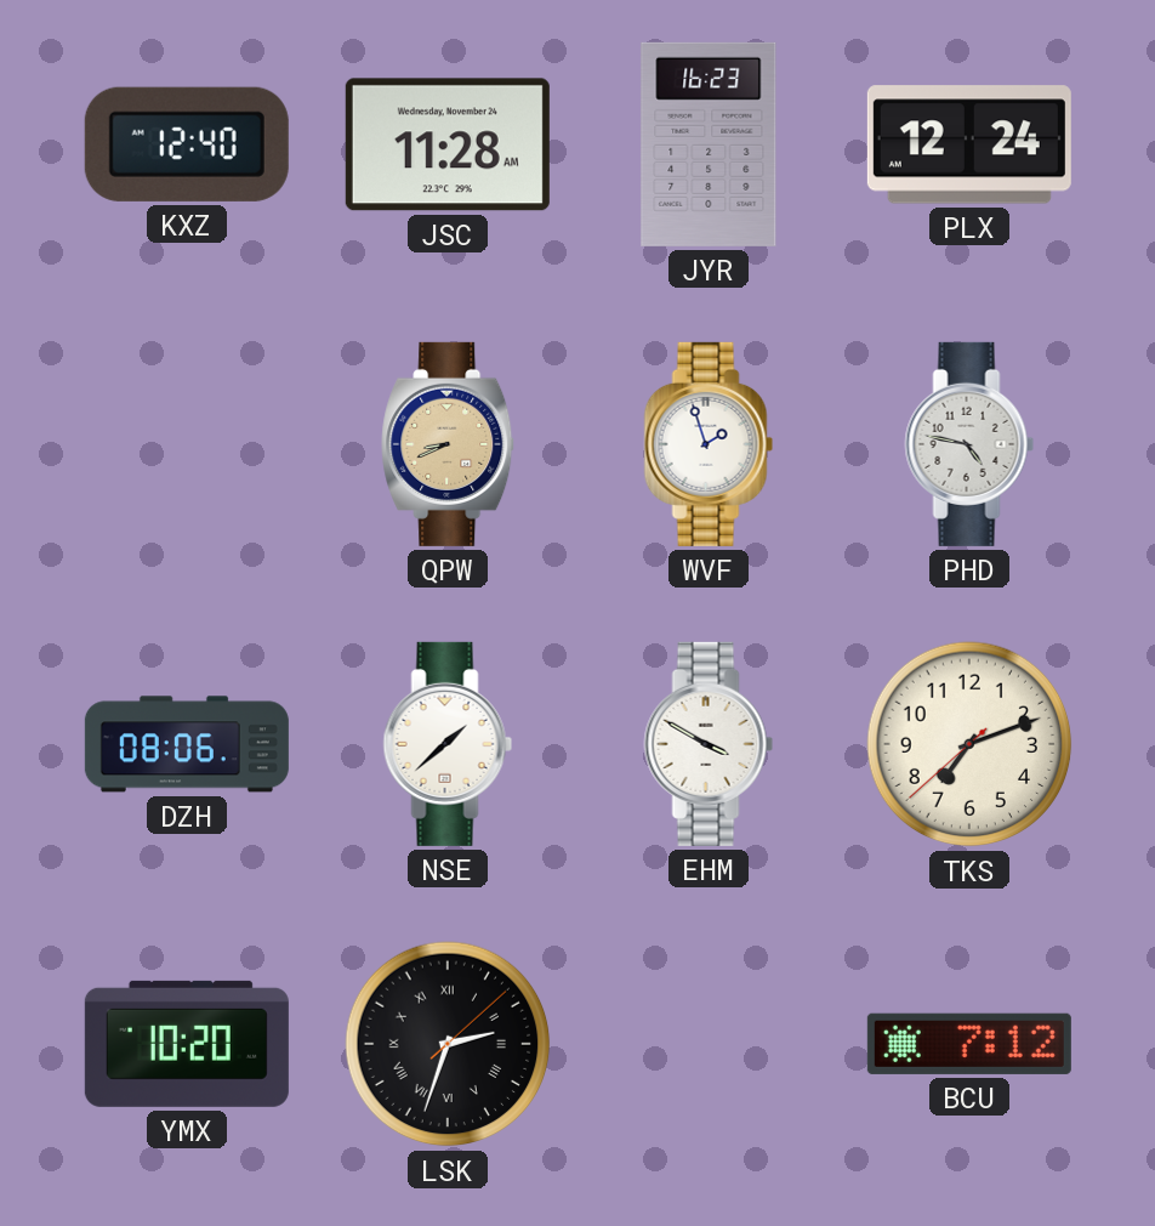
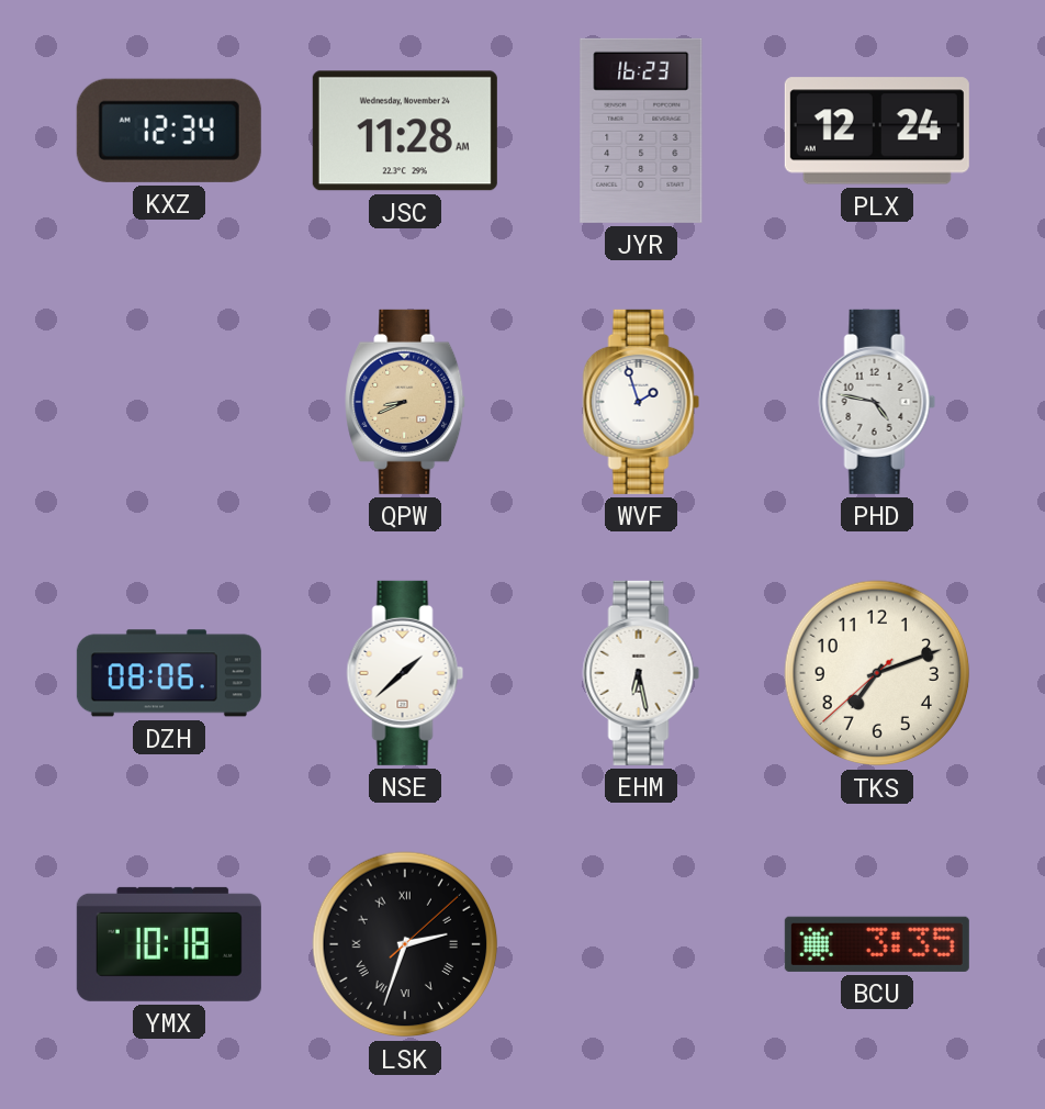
KXZ: 12:40 -> 12:34 (169, 131)
EHM: 3:50 -> 6:28 (641, 673)
YMX: 10:20 -> 10:18 (169, 944)
BCU: 7:12 -> 3:35 (877, 944)
